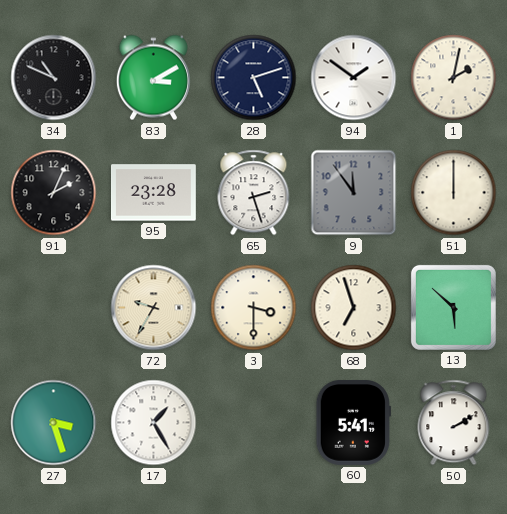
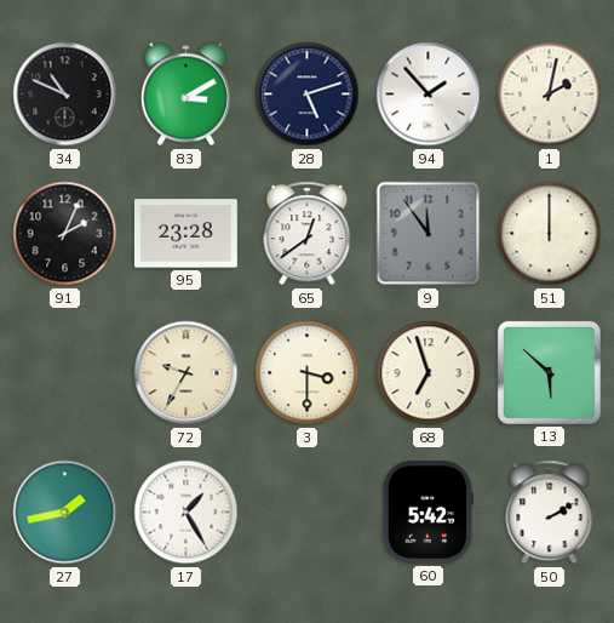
94: 1:51 -> 1:53 (429, 95)
65: 2:27 -> 12:39 (308, 234)
27: 3:27 -> 1:43 (65, 513)
60: 5:41 -> 5:42 (427, 511)
